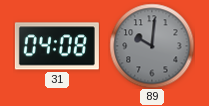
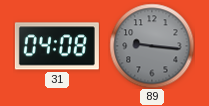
89: 10:01 -> 9:16 (152, 46)
